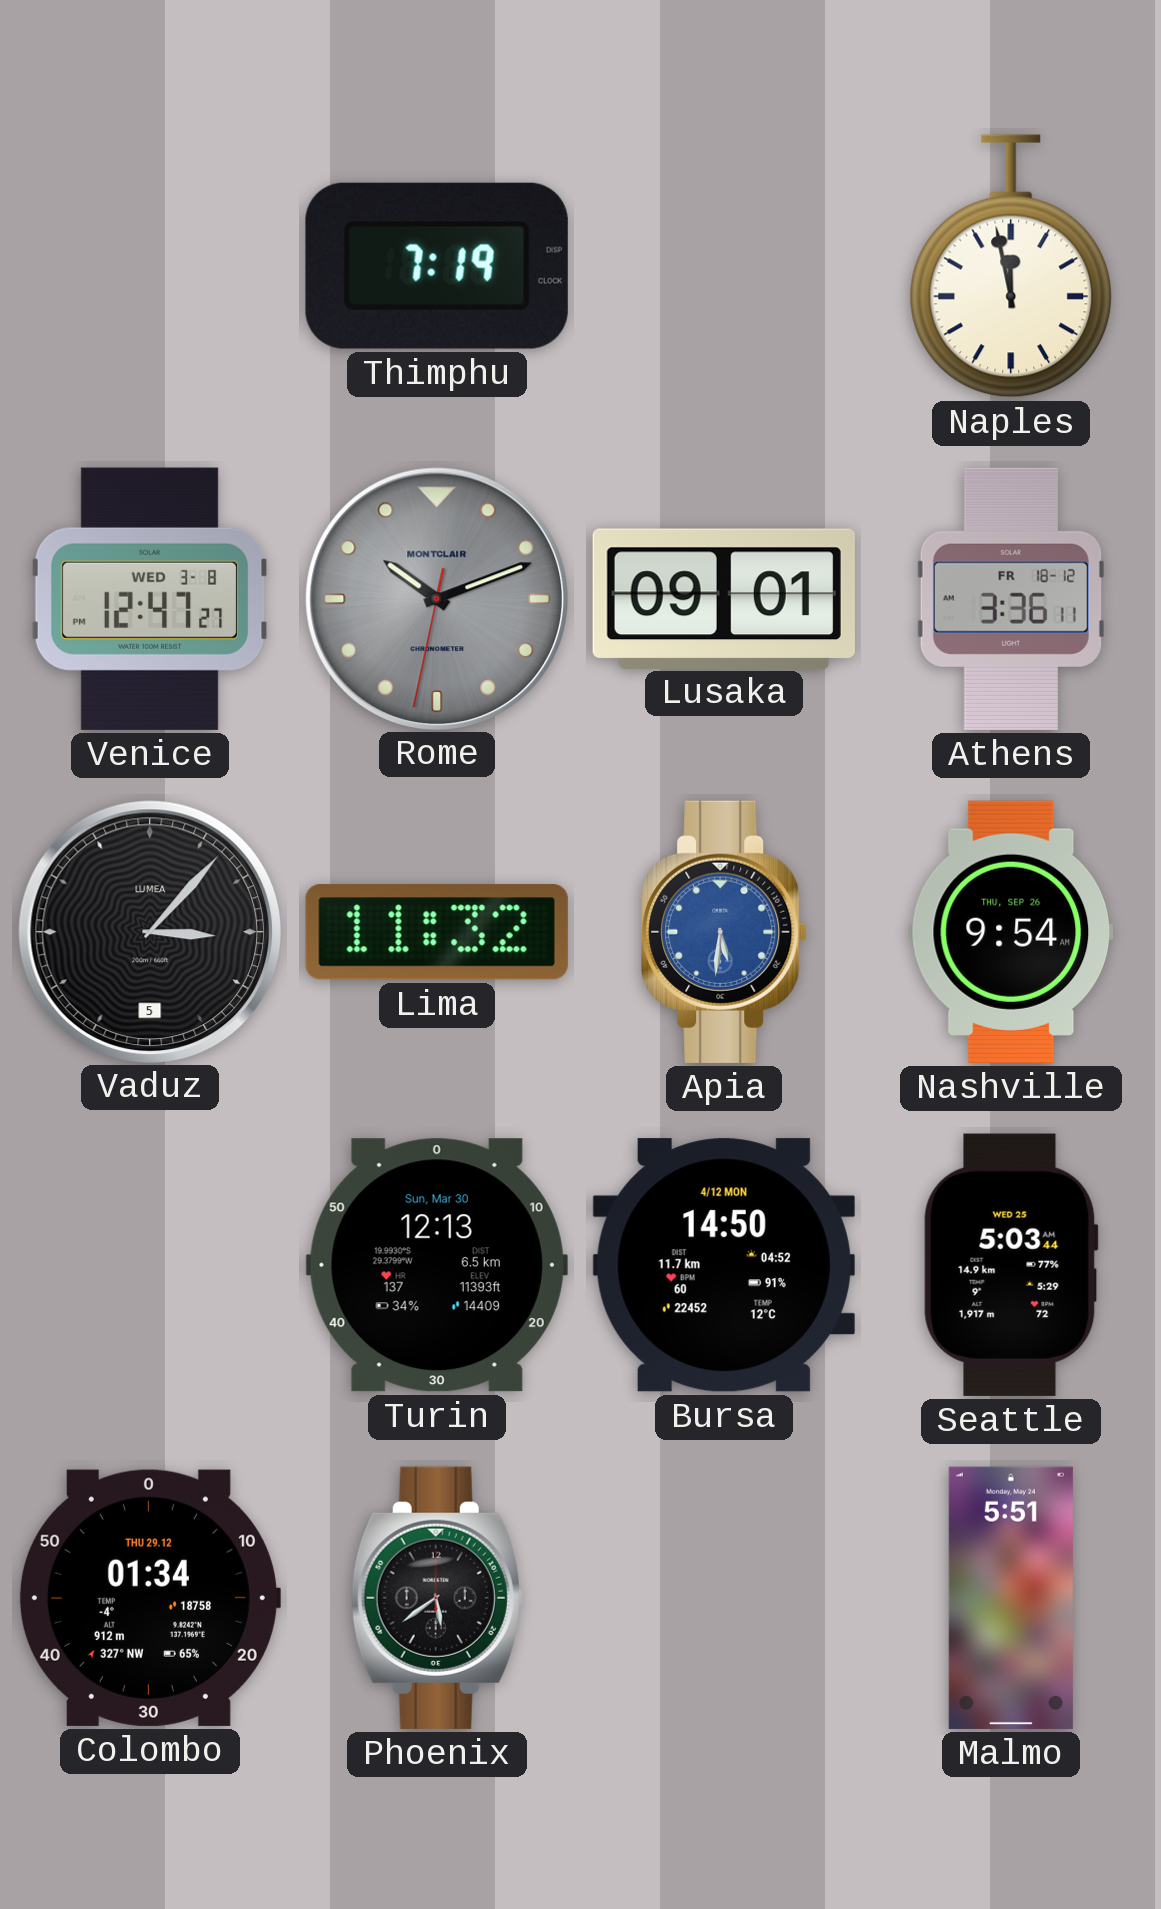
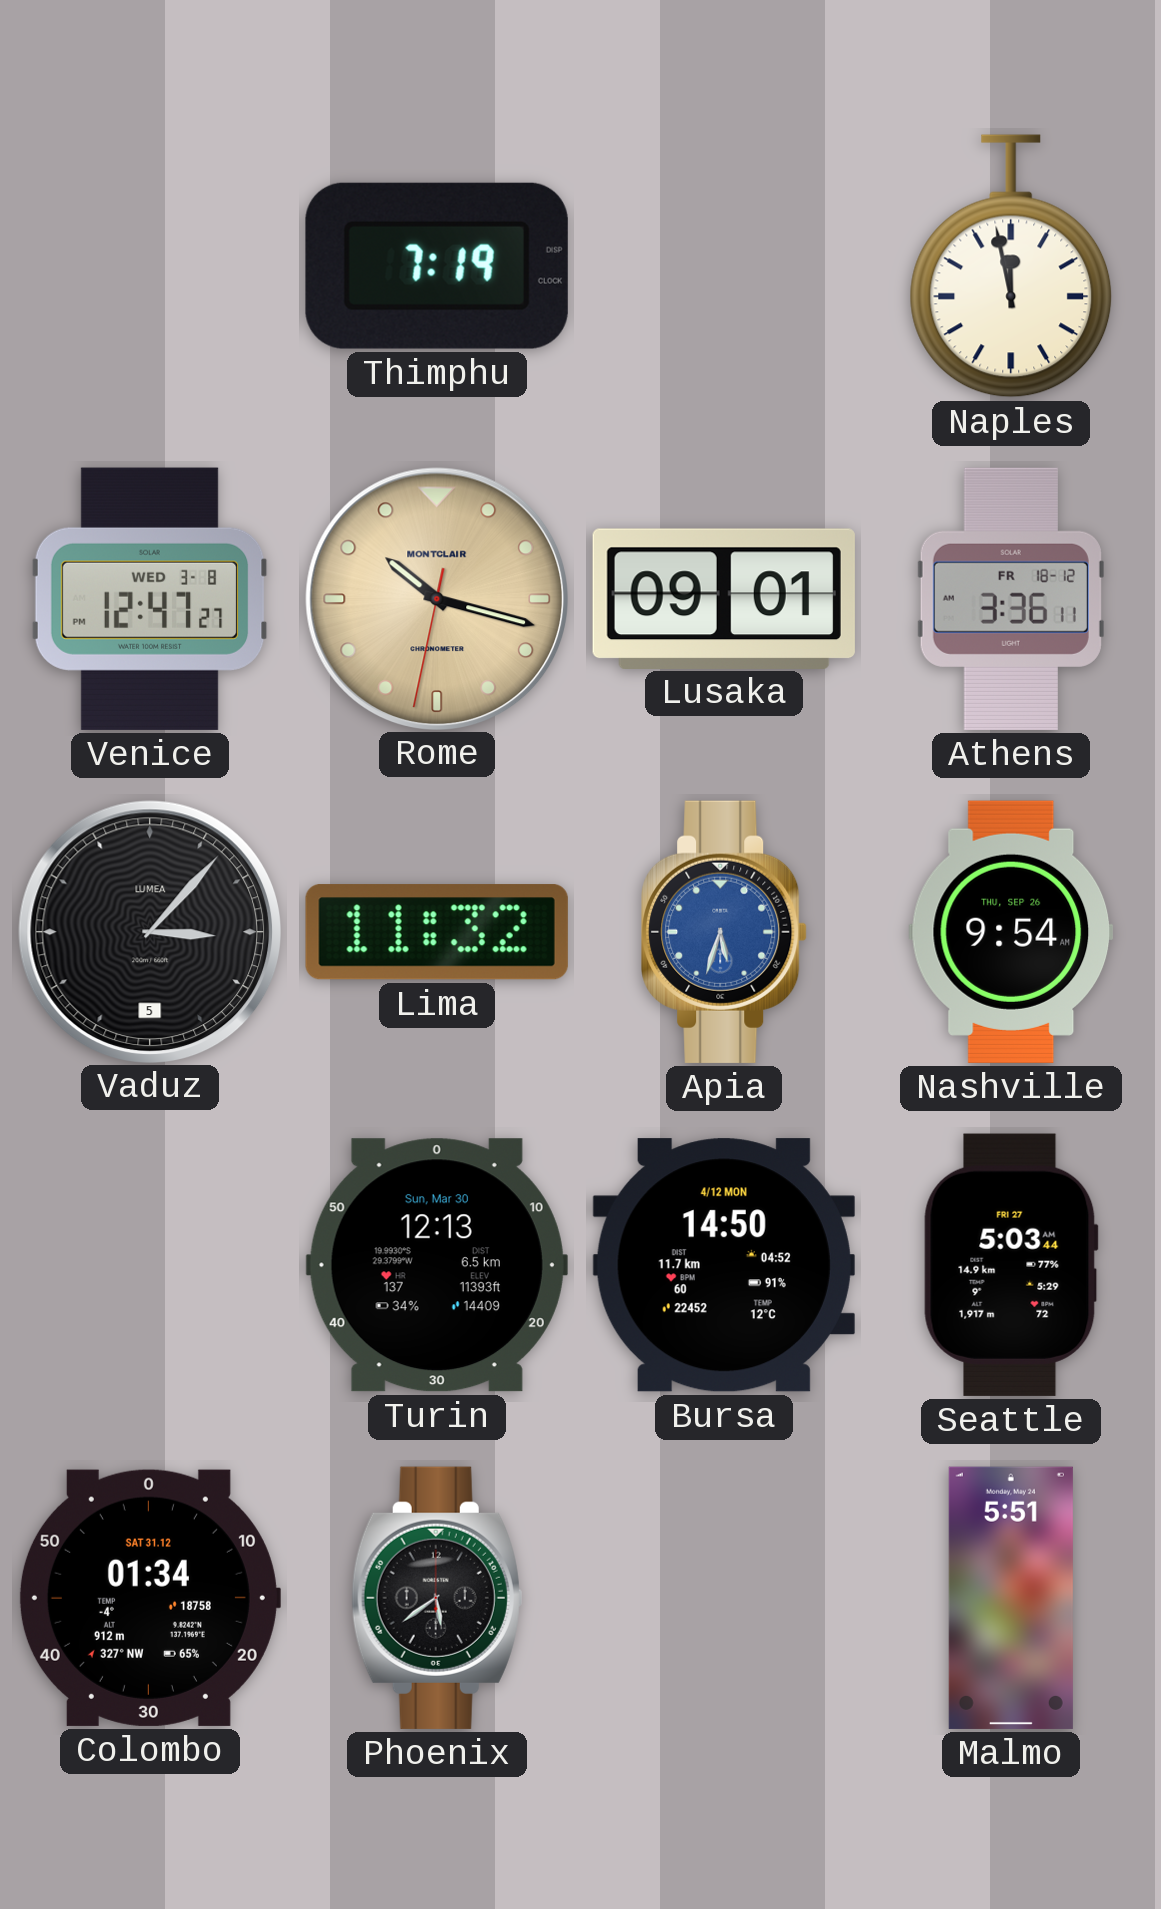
Rome: 10:11 -> 10:17 (436, 598)
Rome dial: grey -> champagne (436, 598)
Apia: 5:31 -> 5:33 (724, 932)
Seattle date: WED 25 -> FRI 27 (1011, 1265)
Colombo date: THU 29.12 -> SAT 31.12 (149, 1598)
